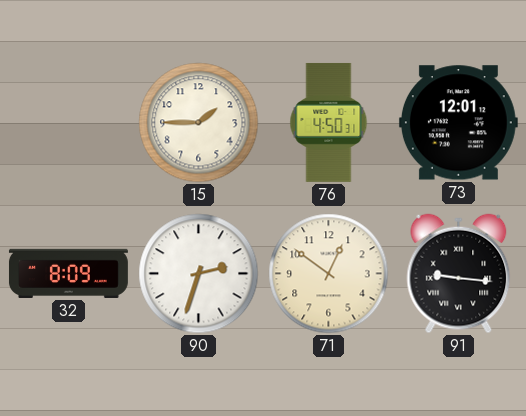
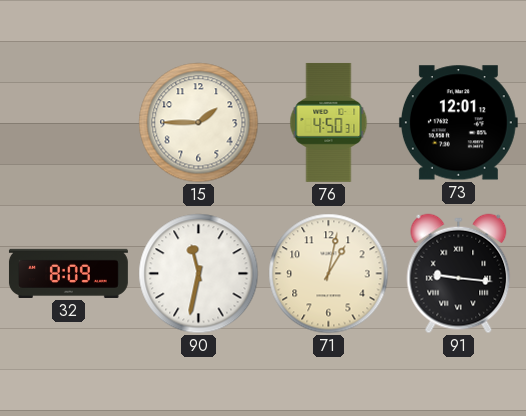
90: 2:33 -> 11:32 (199, 274)
71: 12:51 -> 1:02 (329, 274)
